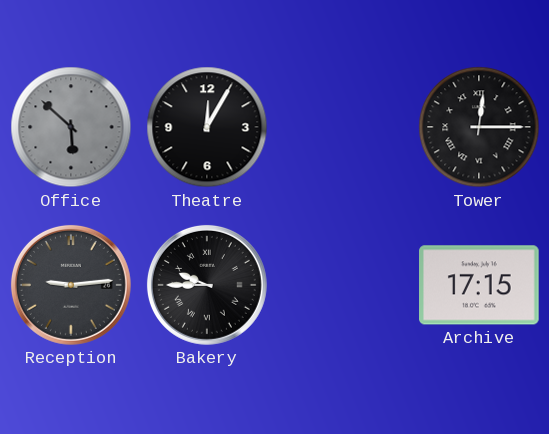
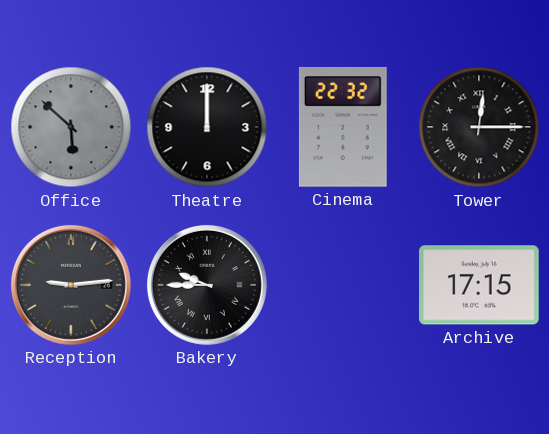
Theatre: 12:05 -> 12:00 (207, 127)
Cinema: none -> 22:32 (343, 127)
